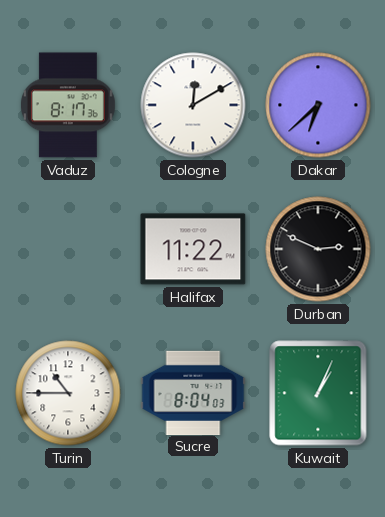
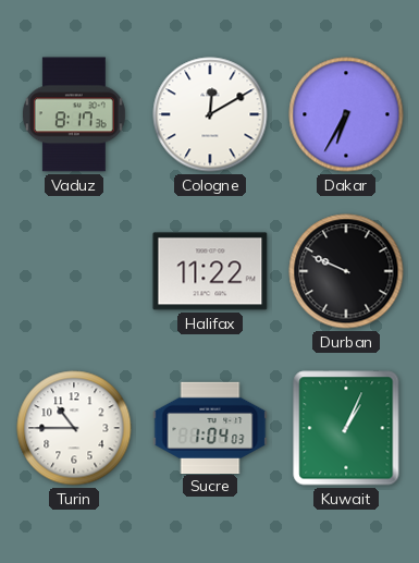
Dakar: 6:38 -> 6:35 (346, 114)
Durban: 2:49 -> 9:49 (346, 271)
Sucre: 8:04 -> 1:04 (210, 427)
